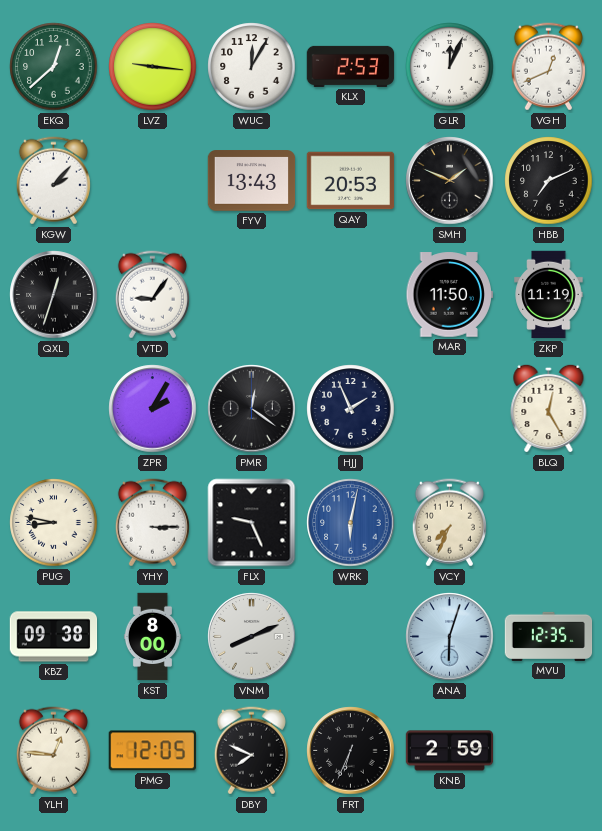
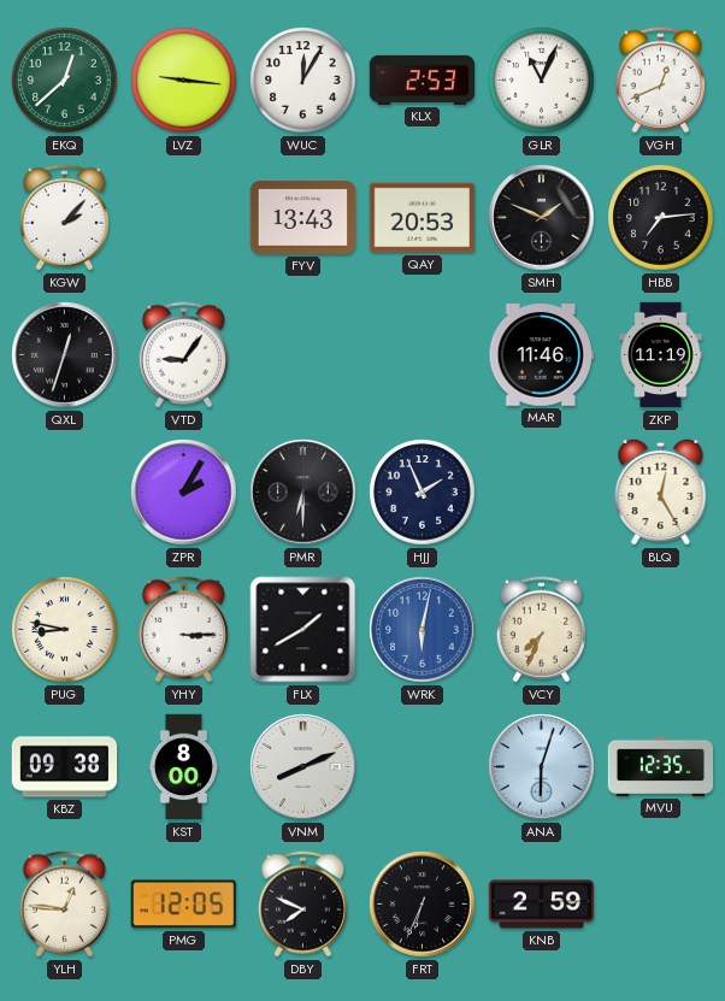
GLR: 12:04 -> 11:04 (542, 81)
HBB: 7:11 -> 7:14 (661, 218)
MAR: 11:50 -> 11:46 (541, 355)
PMR: 12:21 -> 6:30 (303, 493)
FLX: 9:26 -> 1:40 (303, 630)
